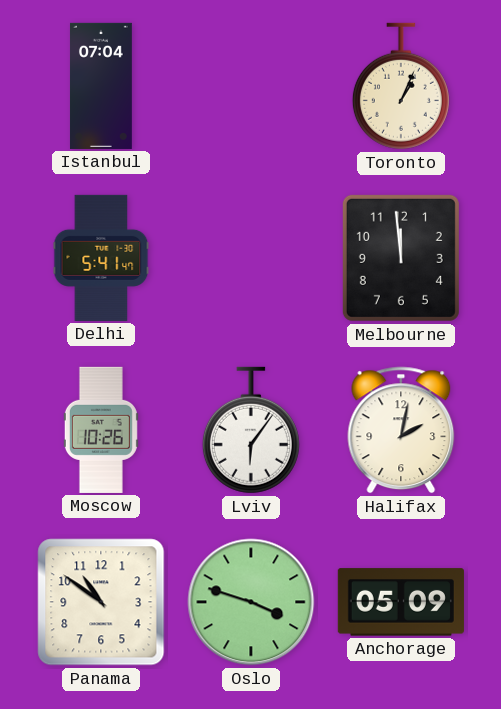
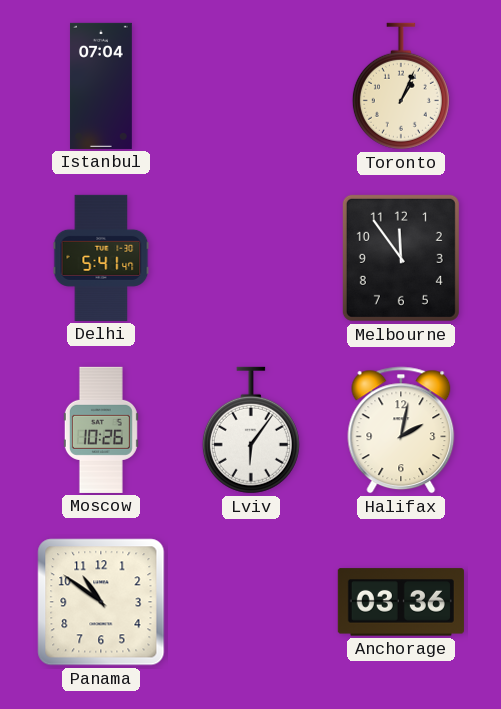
Melbourne: 11:59 -> 11:54 (401, 258)
Oslo: 3:48 -> none (251, 602)
Anchorage: 05:09 -> 03:36 (401, 602)
